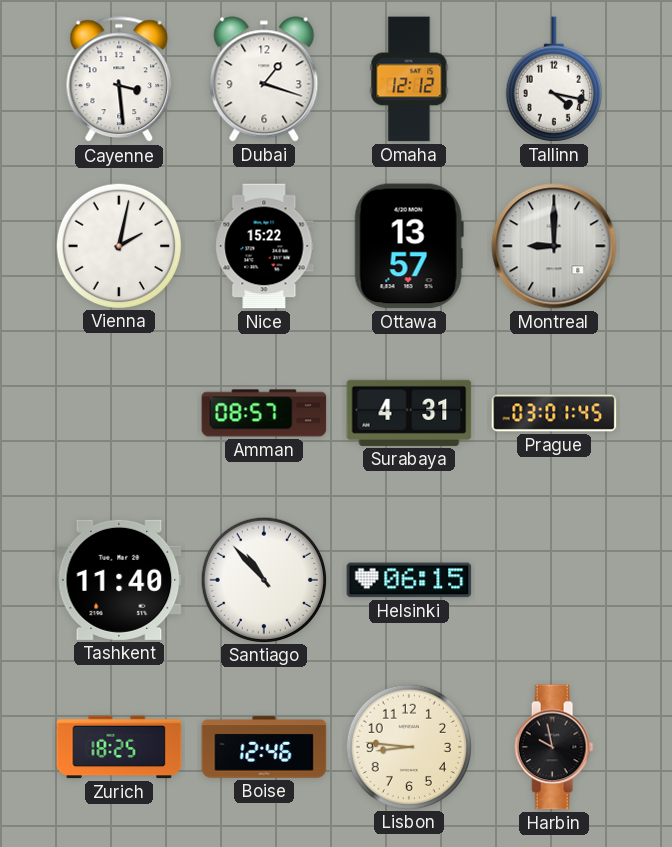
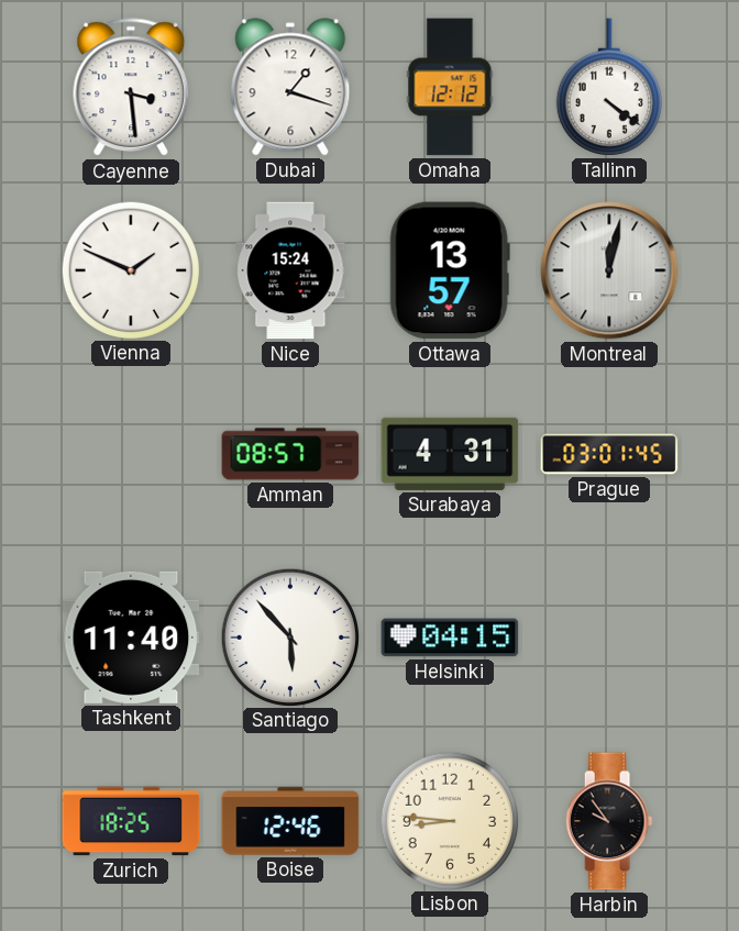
Tallinn: 4:17 -> 4:21 (609, 87)
Vienna: 2:02 -> 1:49 (130, 269)
Nice: 15:22 -> 15:24 (290, 270)
Montreal: 9:00 -> 12:02 (609, 270)
Santiago: 10:53 -> 5:53 (289, 636)
Helsinki: 06:15 -> 04:15 (450, 638)
Harbin: 9:58 -> 9:54 (609, 821)
